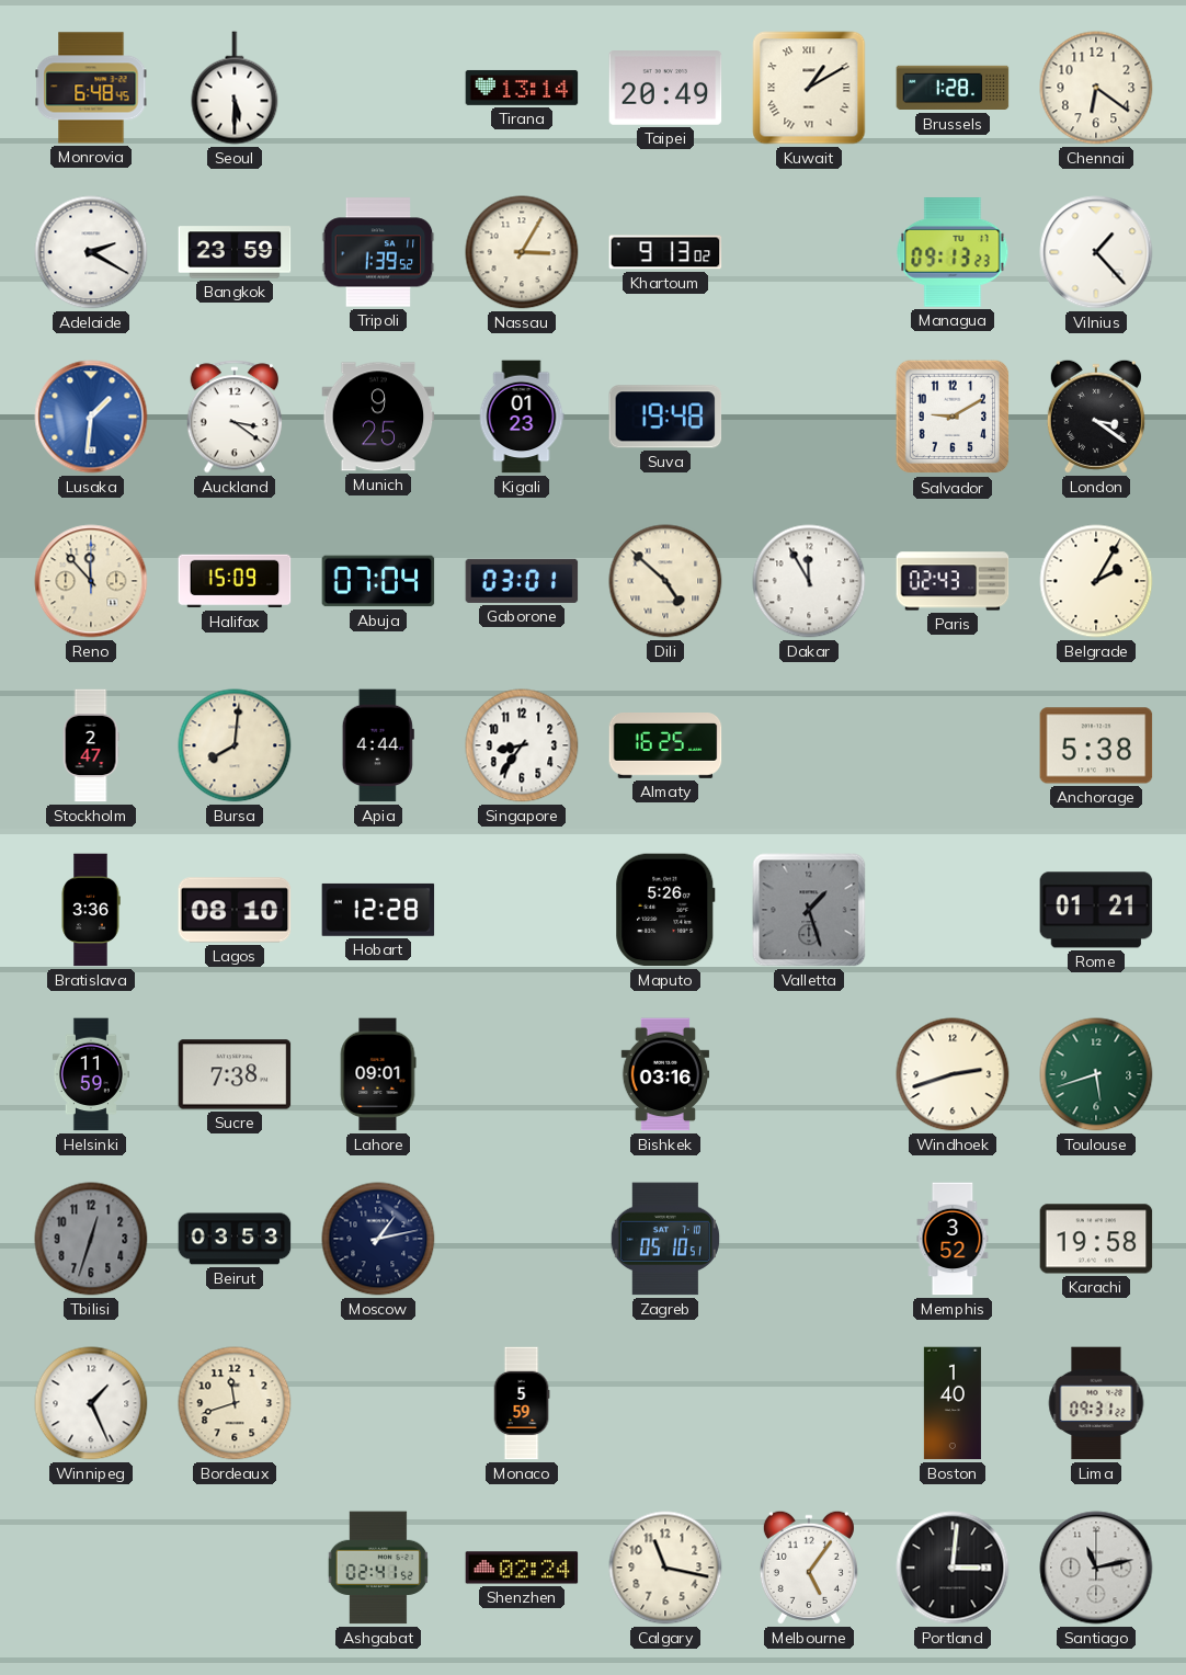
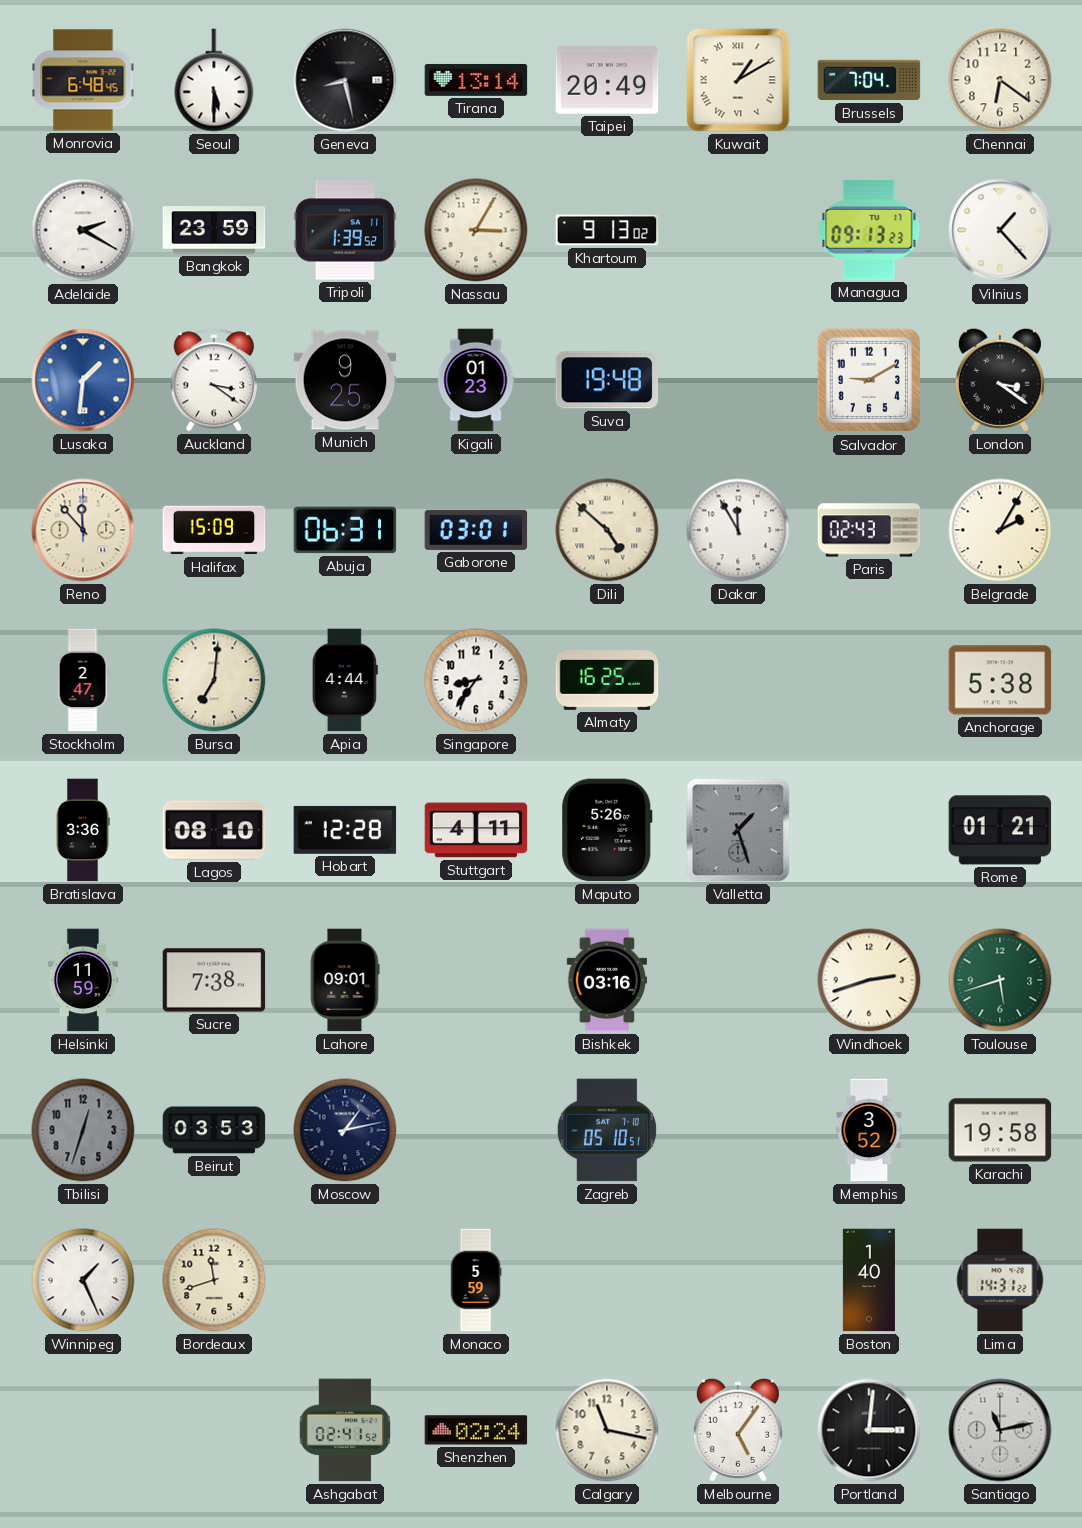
Geneva: none -> 8:28 (345, 80)
Brussels: 1:28 -> 7:04 (869, 80)
Abuja: 07:04 -> 06:31 (345, 530)
Bursa: 8:01 -> 7:01 (214, 680)
Stuttgart: none -> 4:11 (476, 830)
Lima: 09:31 -> 14:31 (1000, 1280)
